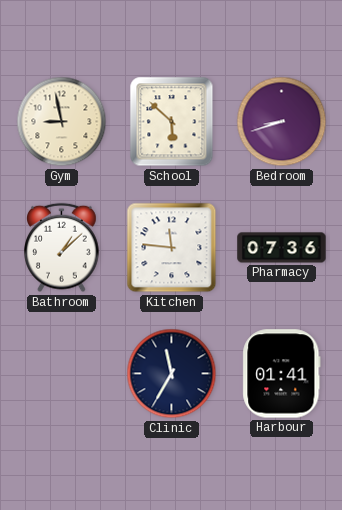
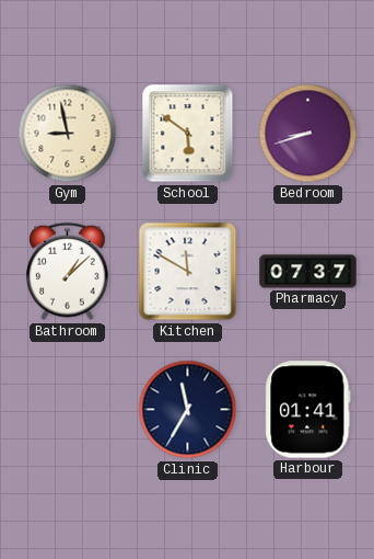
School: 5:52 -> 5:51 (188, 134)
Kitchen: 11:46 -> 11:50 (188, 272)
Pharmacy: 07:36 -> 07:37 (308, 272)
